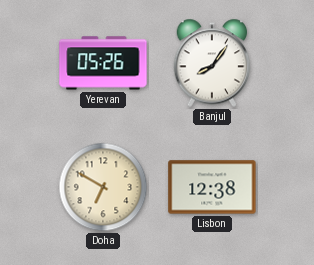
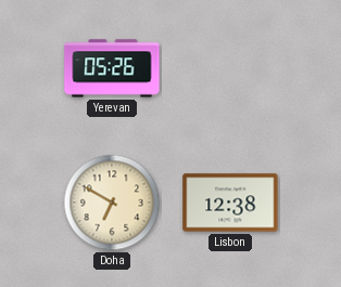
Banjul: 8:06 -> none (212, 63)
